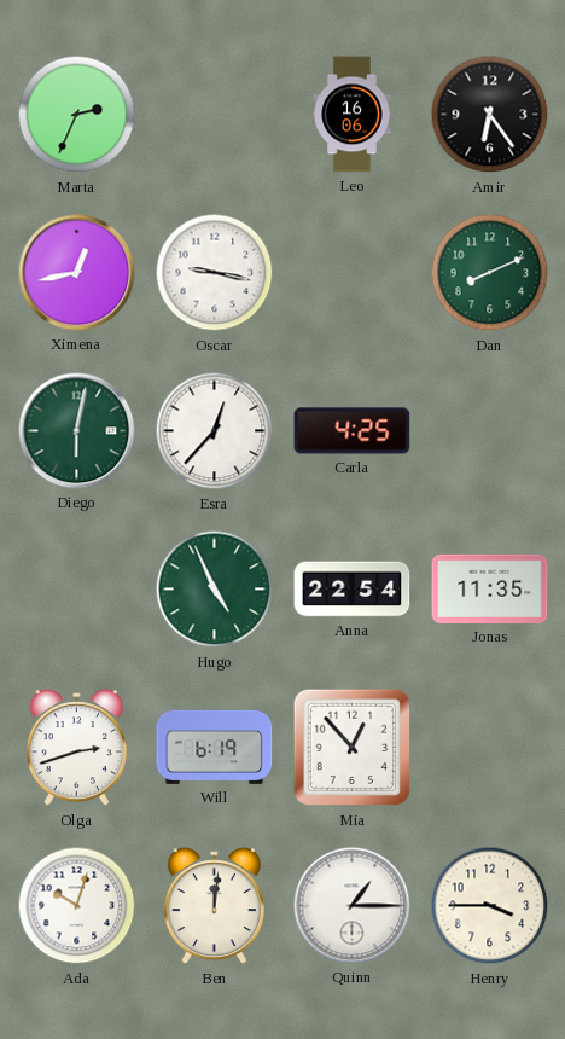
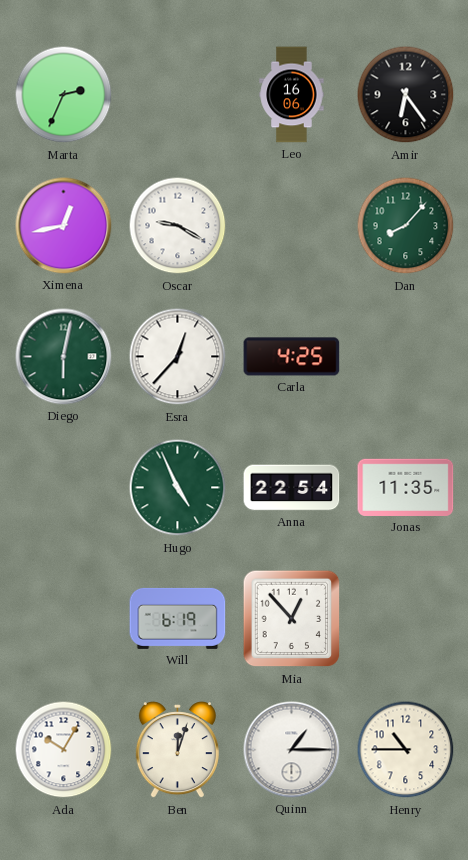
Oscar: 9:17 -> 9:20 (178, 226)
Dan: 8:11 -> 8:07 (406, 226)
Olga: 2:42 -> none (76, 748)
Ada: 10:03 -> 10:05 (64, 750)
Ben: 12:01 -> 12:03 (177, 750)
Henry: 3:45 -> 10:45 (406, 750)
